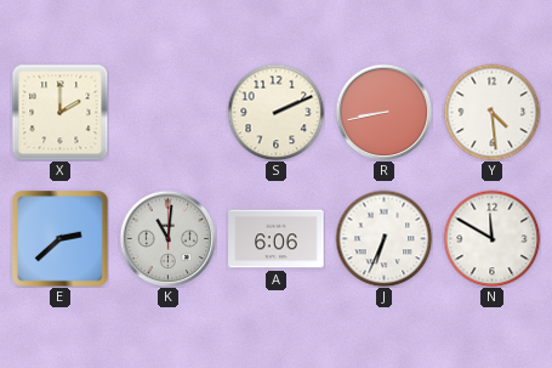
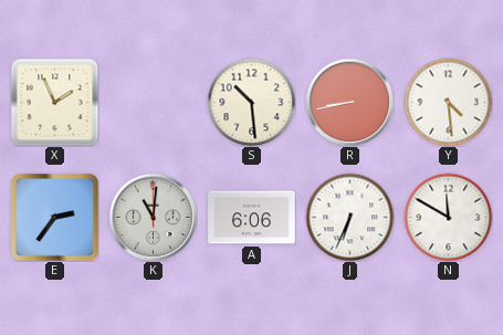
X: 2:00 -> 1:56 (54, 102)
S: 2:11 -> 10:29 (251, 102)
E: 2:38 -> 2:36 (55, 218)
